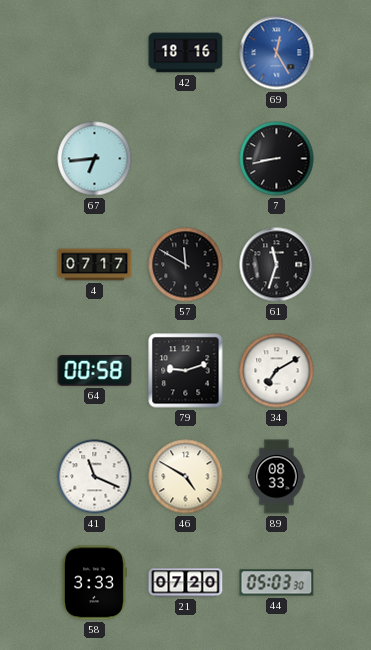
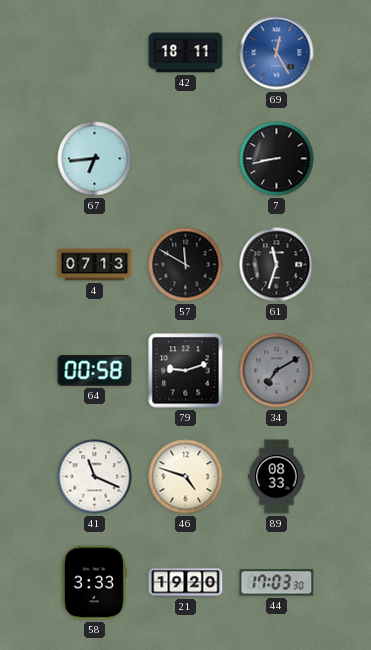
42: 18:16 -> 18:11 (186, 53)
4: 07:17 -> 07:13 (95, 265)
34 dial: white -> grey (277, 371)
46: 4:50 -> 4:48 (186, 477)
21: 07:20 -> 19:20 (186, 583)
44: 05:03 -> 17:03 (277, 583)
